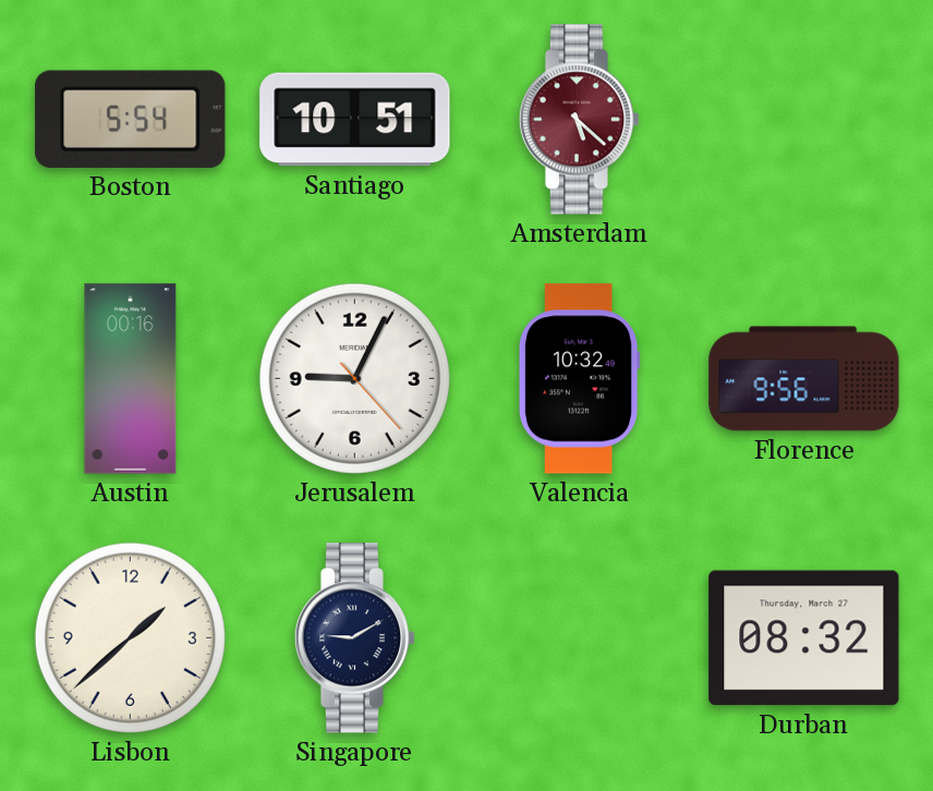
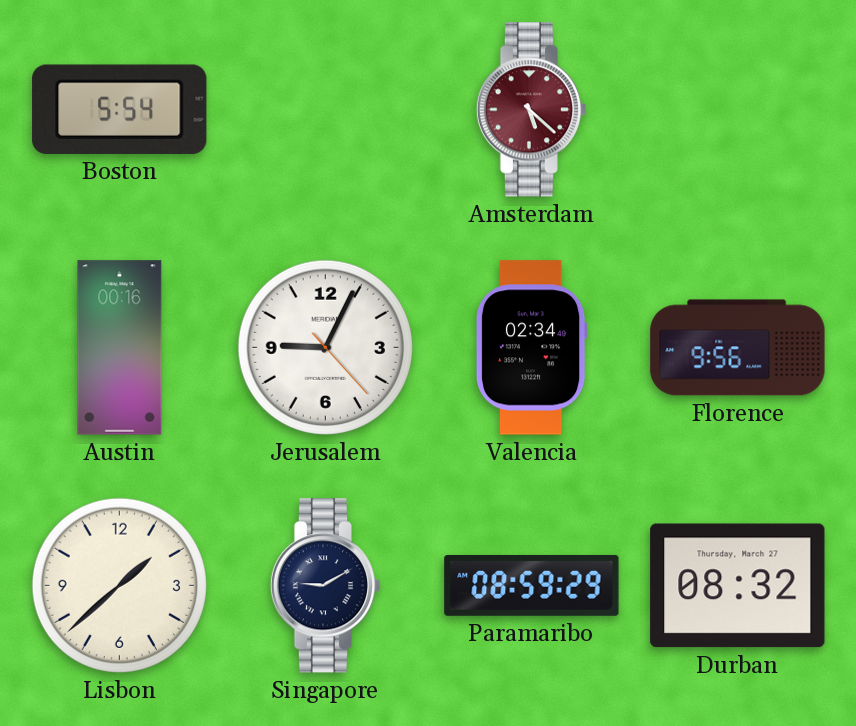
Santiago: 10:51 -> none (355, 120)
Valencia: 10:32 -> 02:34 (531, 348)
Paramaribo: none -> 08:59 (532, 585)
